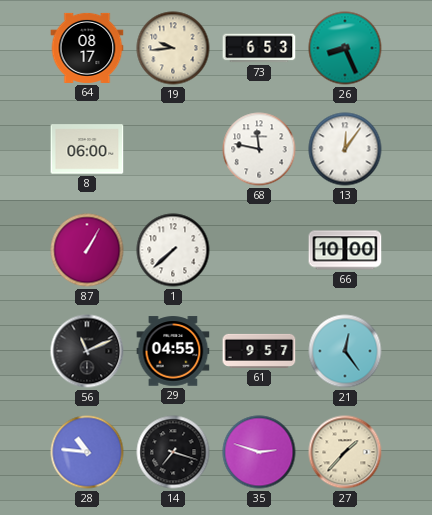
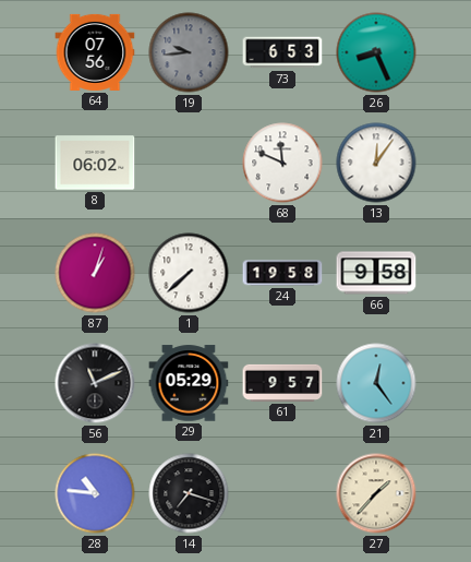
64: 08:17 -> 07:56 (95, 52)
19 dial: cream -> grey (189, 52)
8: 06:00 -> 06:02 (95, 163)
68: 11:47 -> 11:49 (282, 163)
87: 1:05 -> 1:03 (95, 273)
24: none -> 19:58 (282, 273)
66: 10:00 -> 9:58 (376, 273)
29: 04:55 -> 05:29 (189, 383)
35: 2:48 -> none (259, 452)
